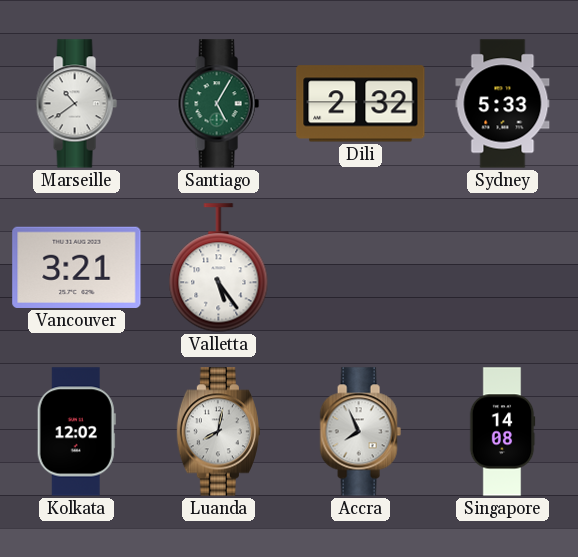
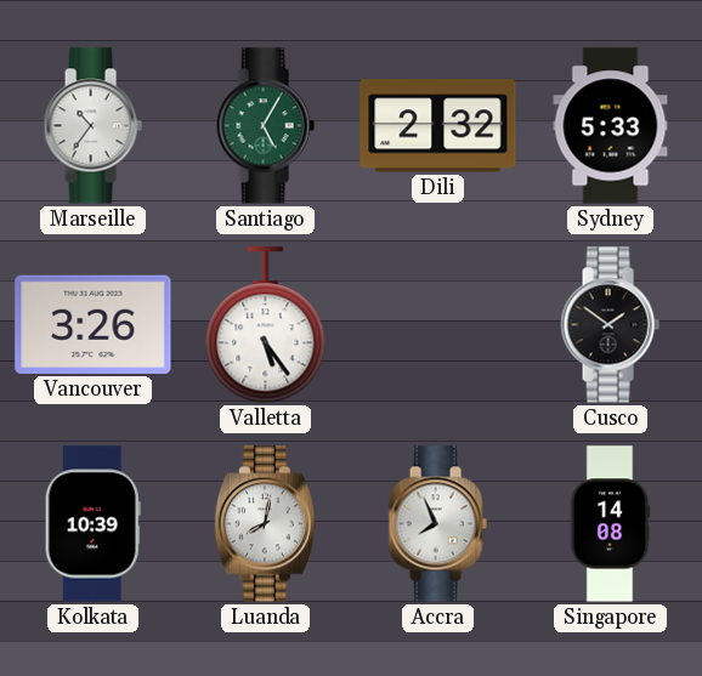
Marseille: 10:39 -> 10:36 (92, 126)
Vancouver: 3:21 -> 3:26 (94, 324)
Cusco: none -> 1:51 (610, 325)
Kolkata: 12:02 -> 10:39 (92, 524)
